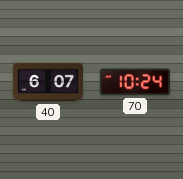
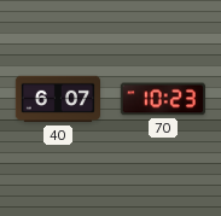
70: 10:24 -> 10:23 (163, 99)
